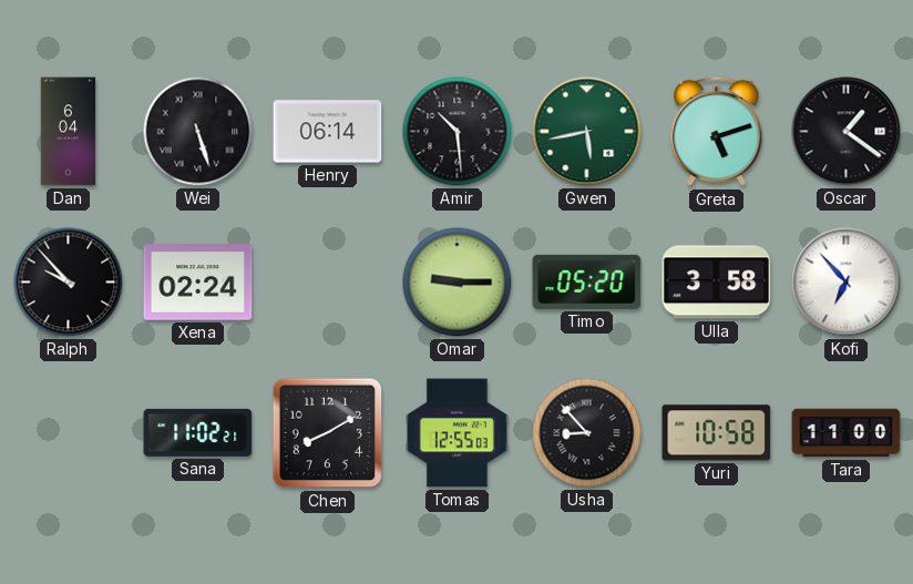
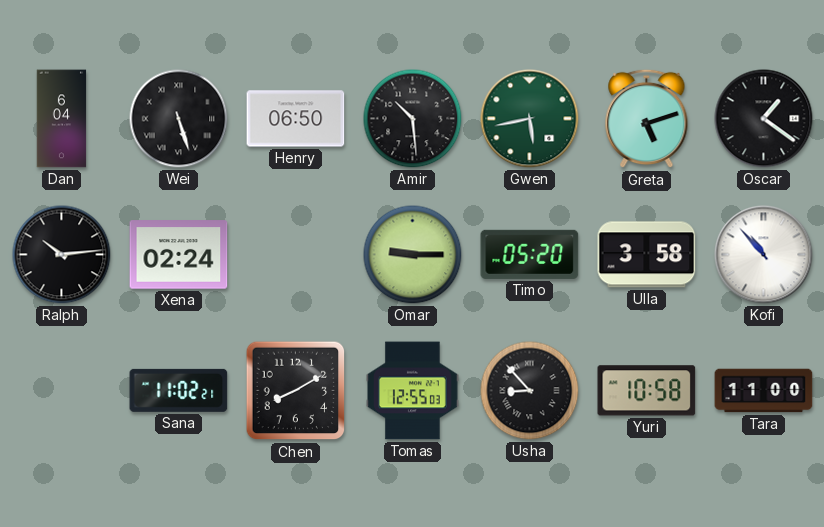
Henry: 06:14 -> 06:50 (296, 119)
Ralph: 9:53 -> 10:14 (62, 255)
Kofi: 6:53 -> 10:53 (764, 255)
